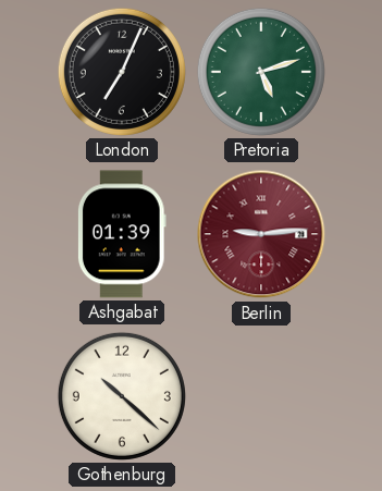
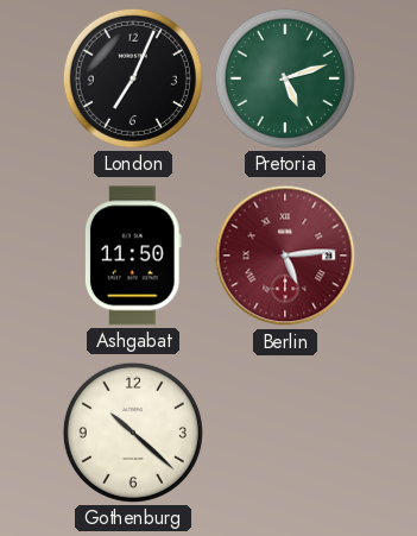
Ashgabat: 01:39 -> 11:50 (133, 256)
Berlin: 9:14 -> 5:14 (285, 256)
